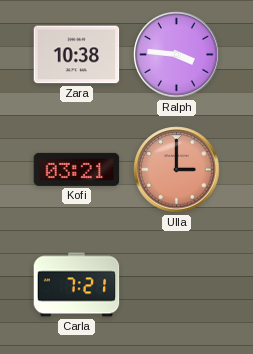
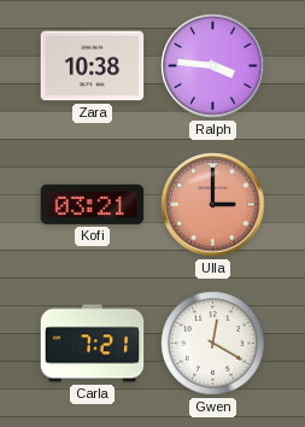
Gwen: none -> 12:20 (213, 344)
